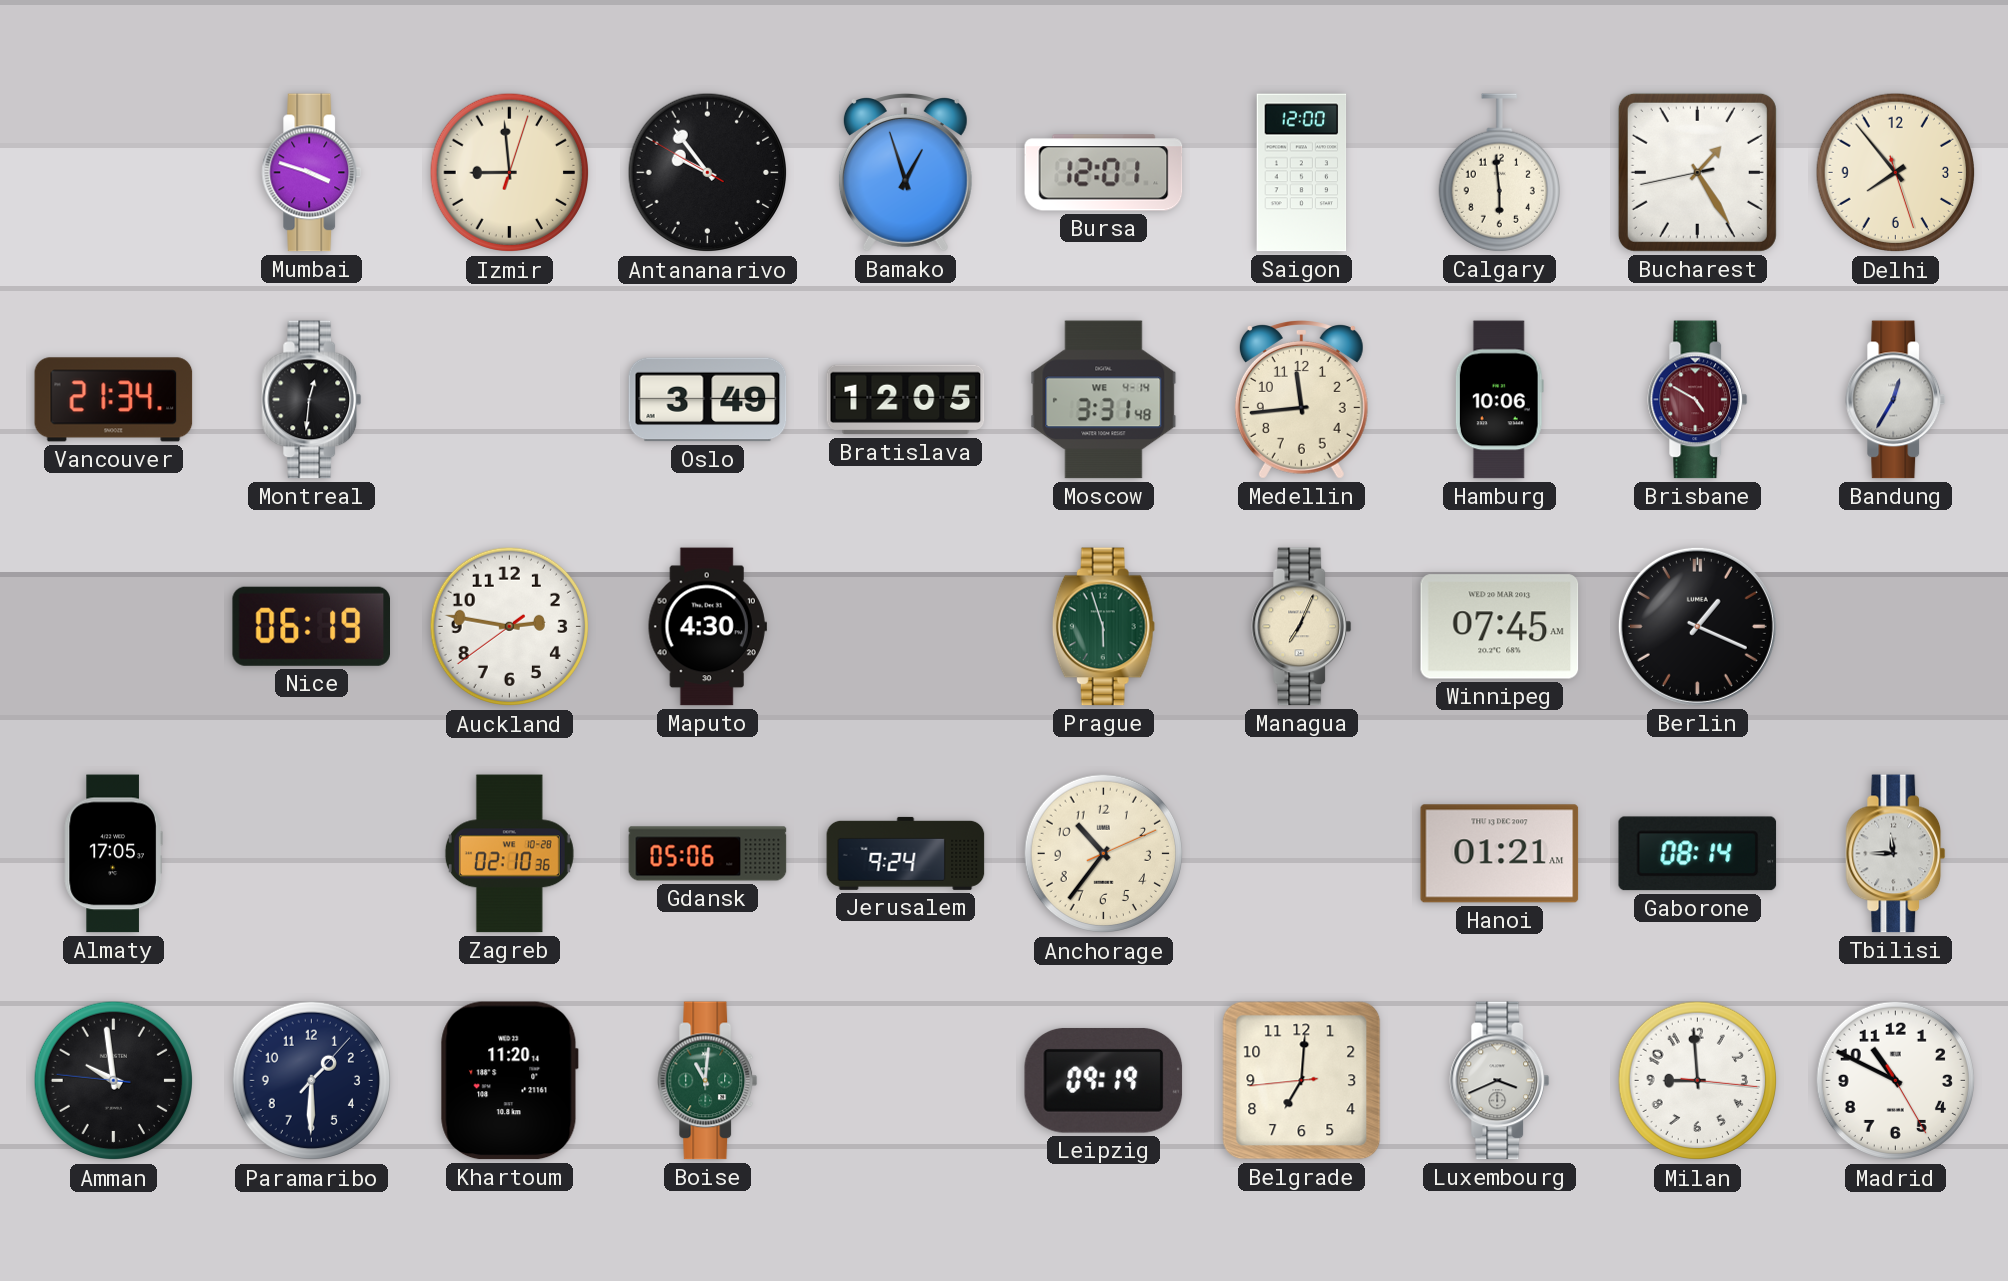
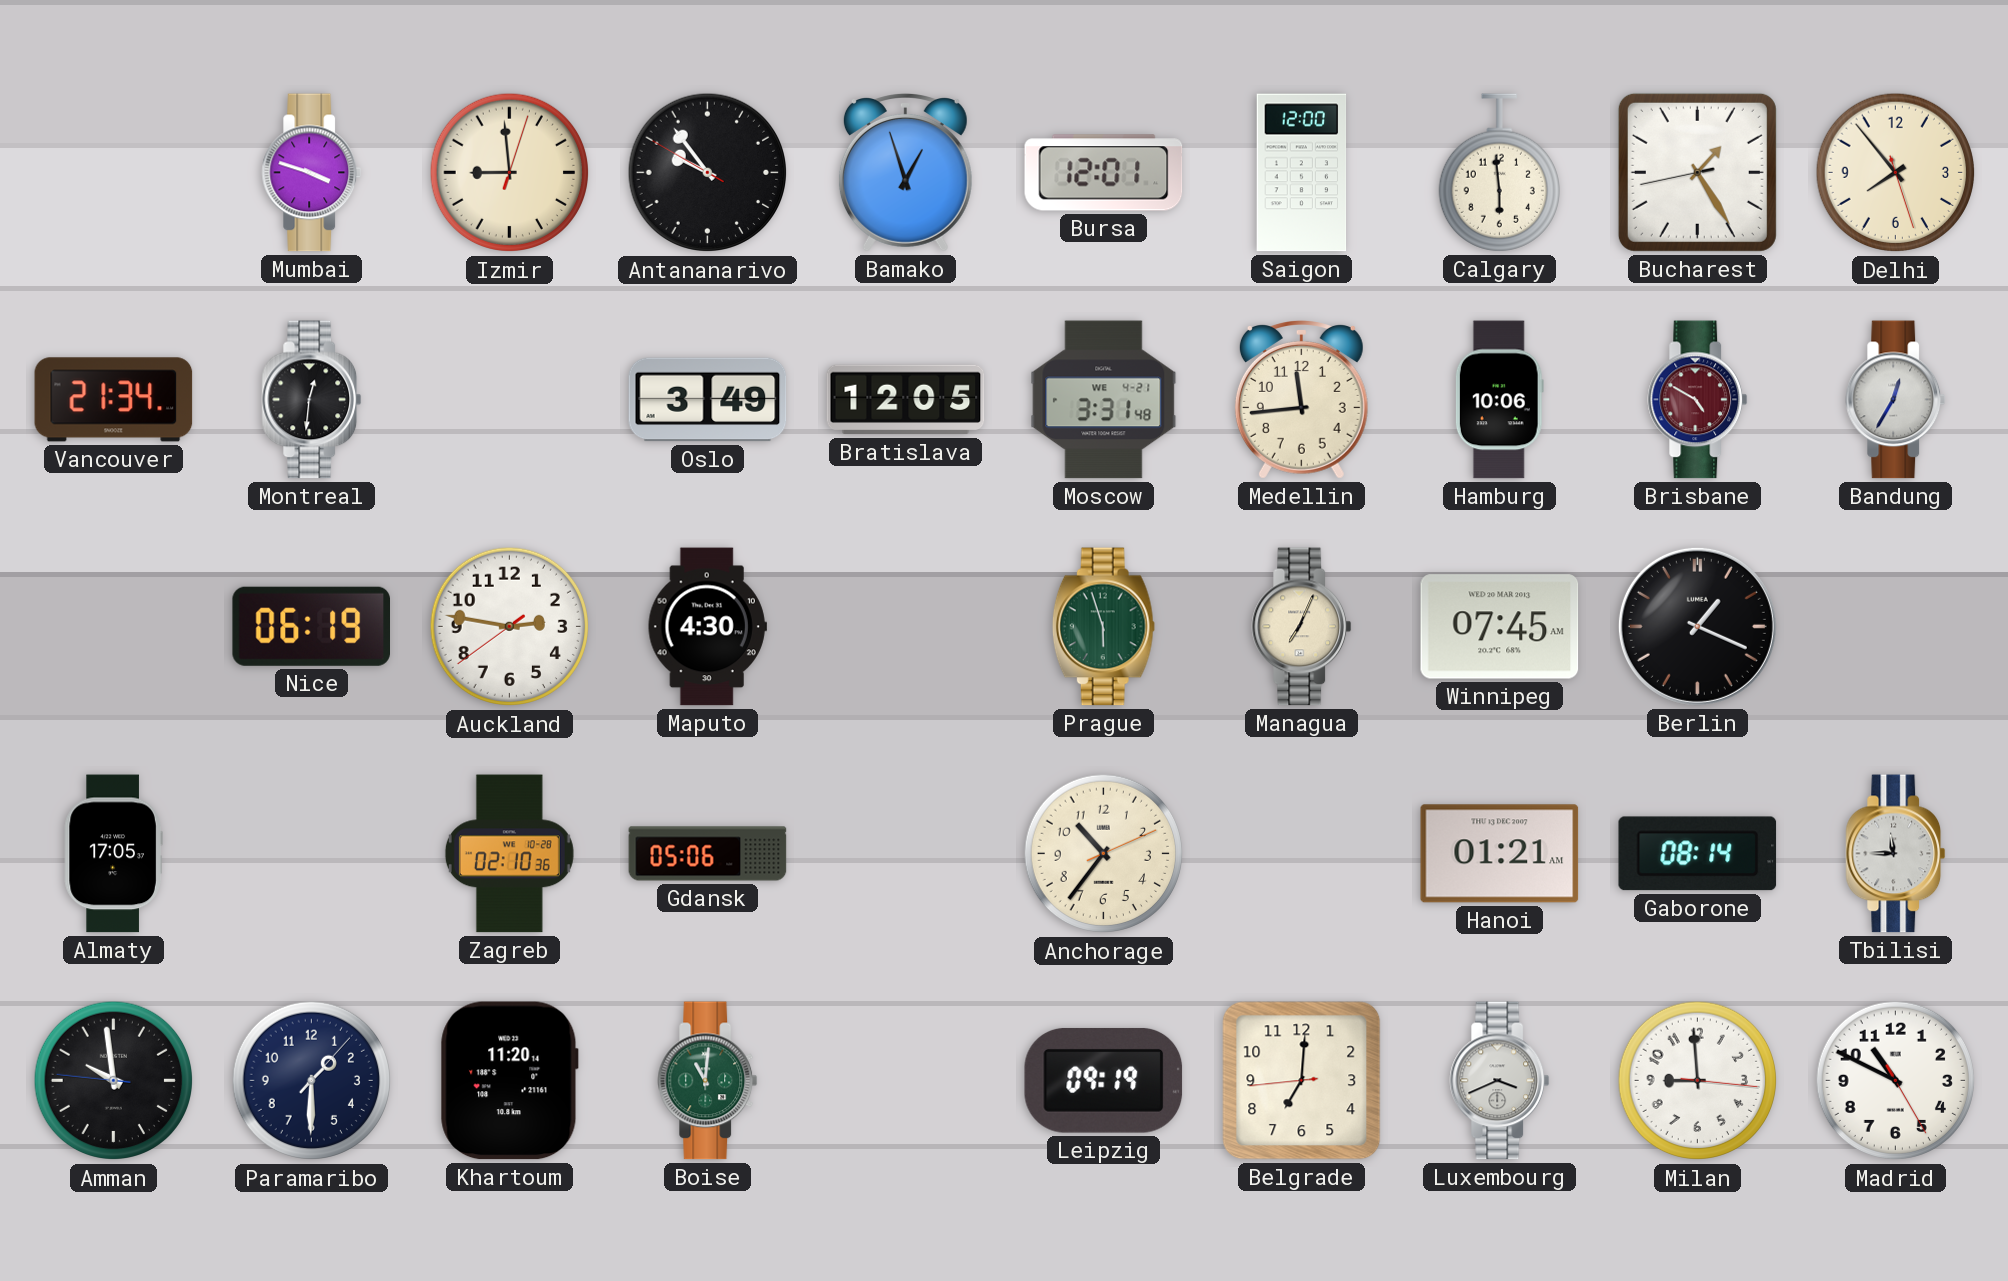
Moscow date: WE 4-14 -> WE 4-21 (1104, 400)
Jerusalem: 9:24 -> none (906, 853)
